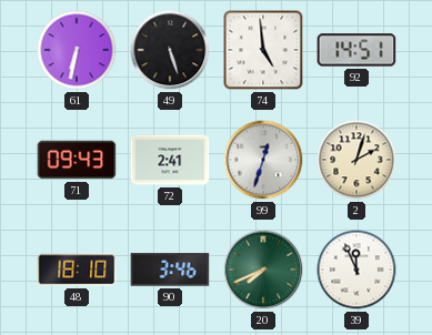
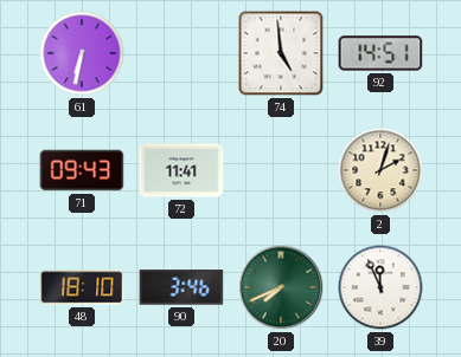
49: 5:27 -> none (170, 50)
72: 2:41 -> 11:41 (181, 170)
99: 12:33 -> none (263, 160)
